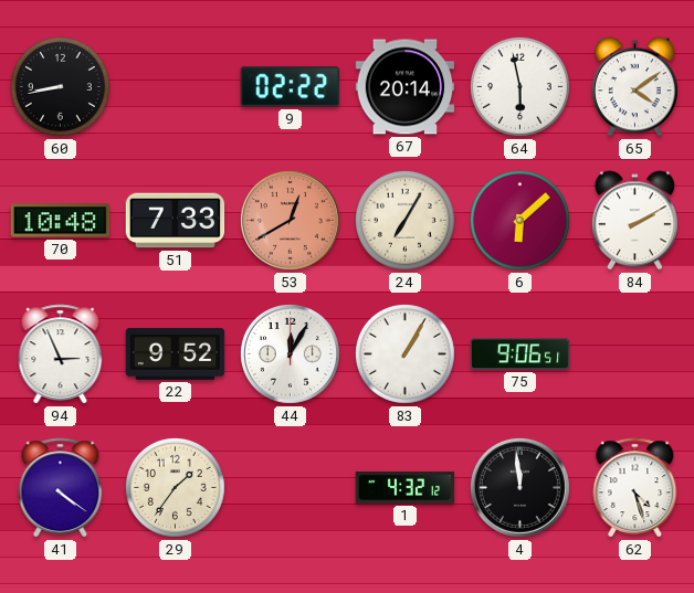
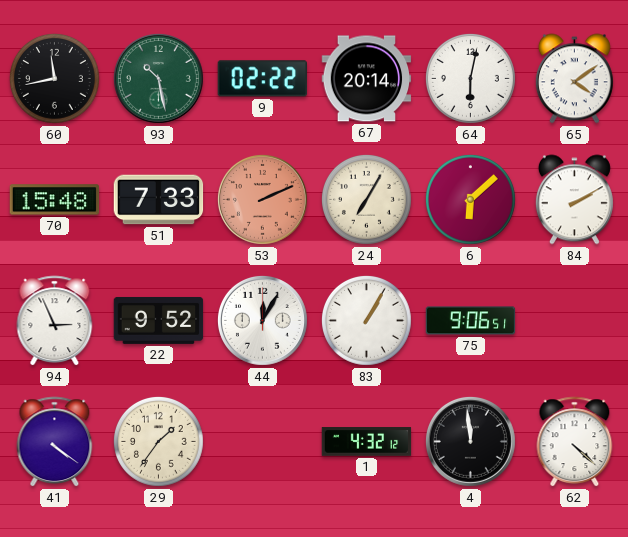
60: 8:43 -> 11:43 (54, 78)
93: none -> 10:28 (158, 78)
64: 5:58 -> 6:02 (470, 78)
70: 10:48 -> 15:48 (55, 200)
53: 12:40 -> 2:11 (262, 199)
62: 4:27 -> 4:22 (575, 442)
